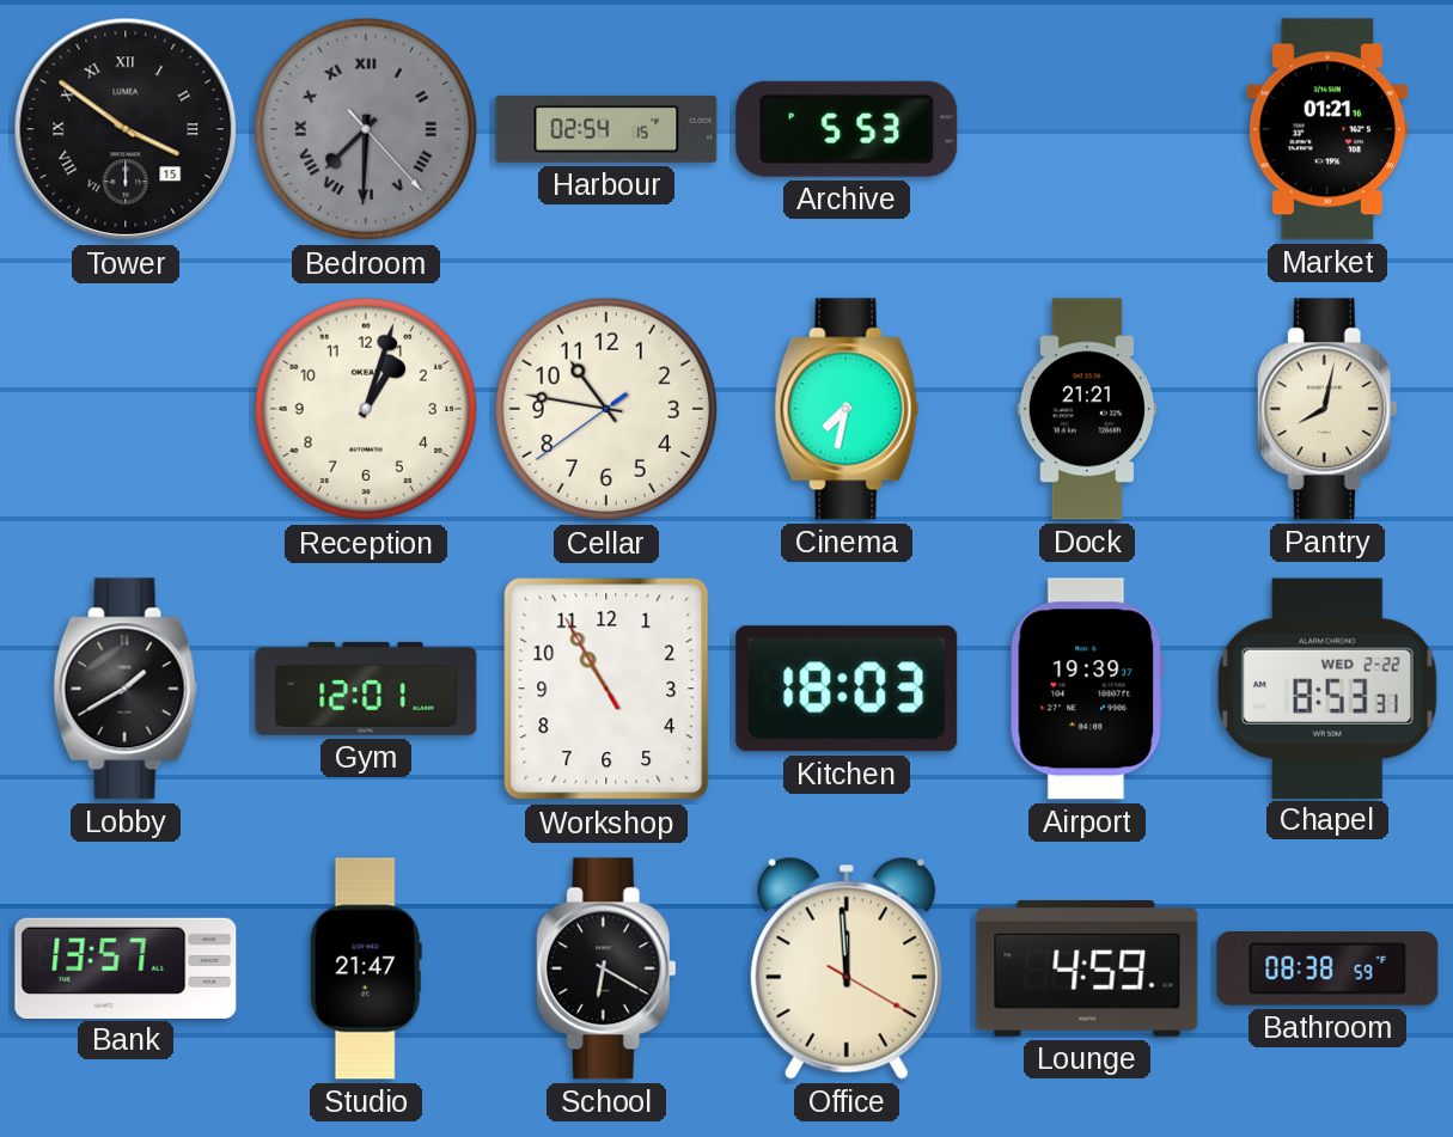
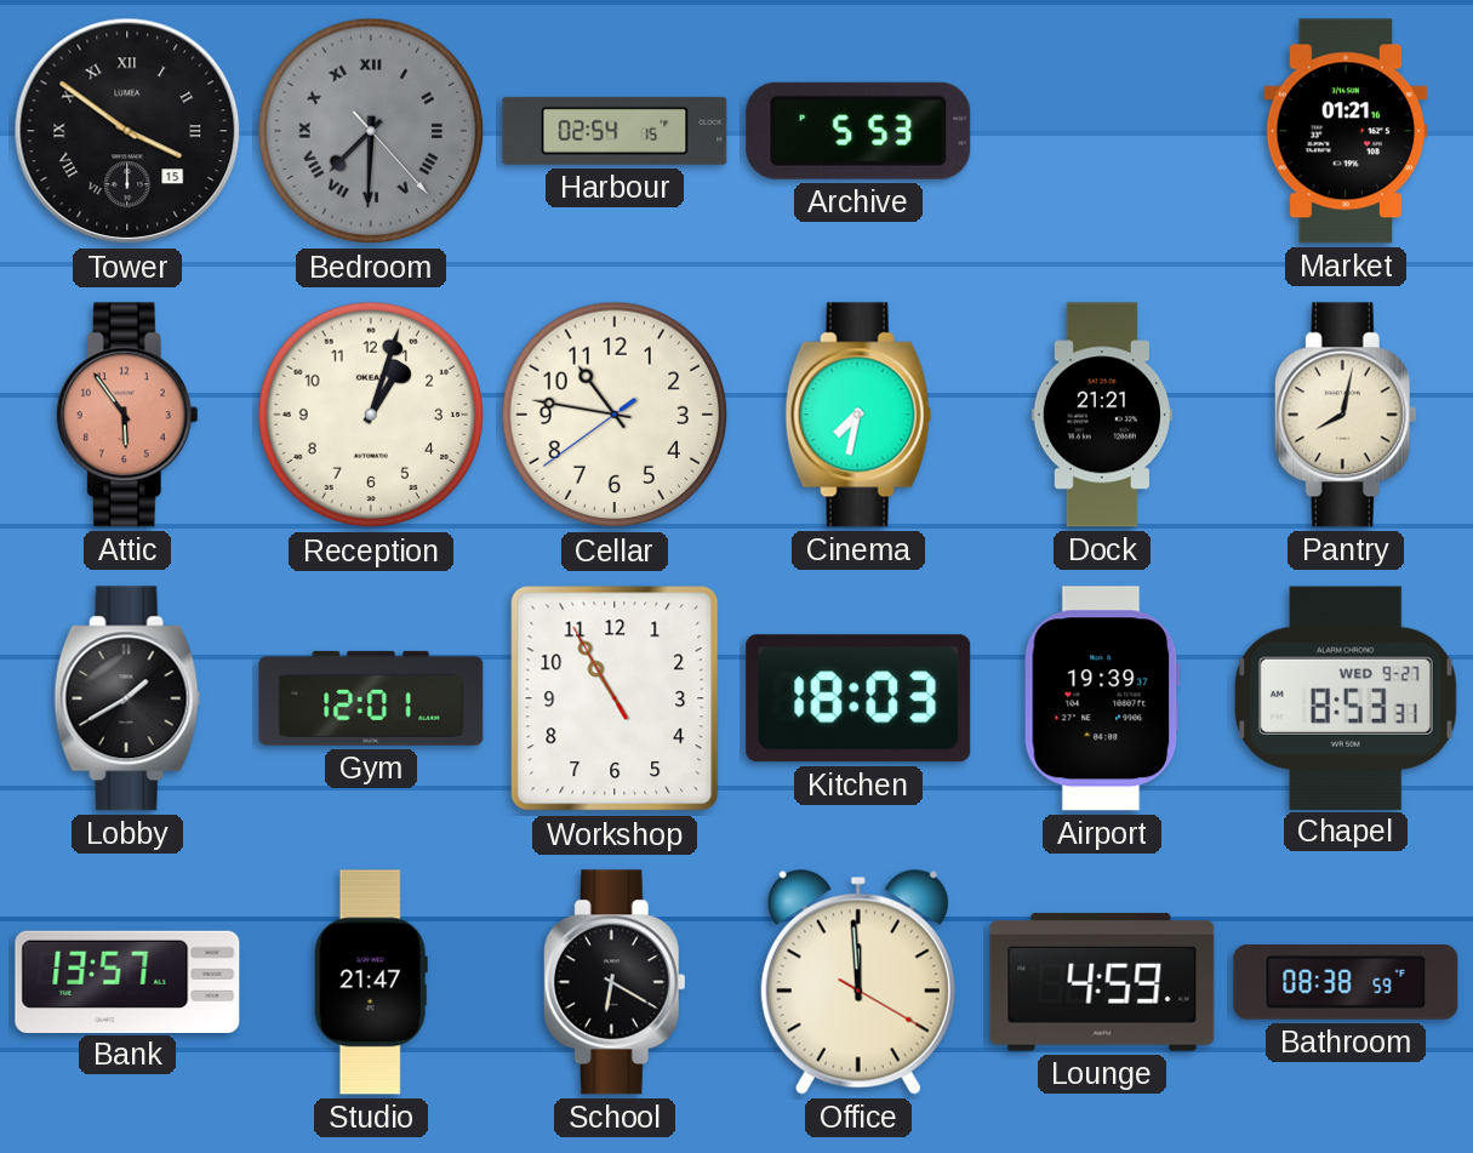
Attic: none -> 5:54 (127, 415)
Chapel date: WED 2-22 -> WED 9-27 (1347, 697)
